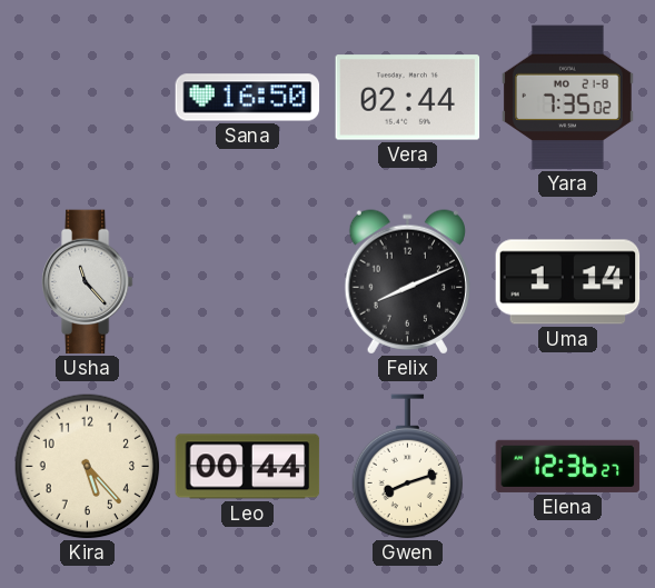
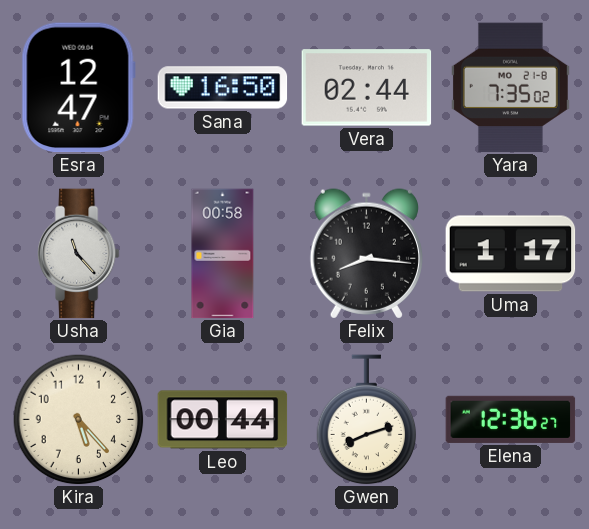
Esra: none -> 12:47 (78, 88)
Gia: none -> 00:58 (223, 254)
Felix: 8:11 -> 8:16 (366, 254)
Uma: 1:14 -> 1:17 (511, 254)
